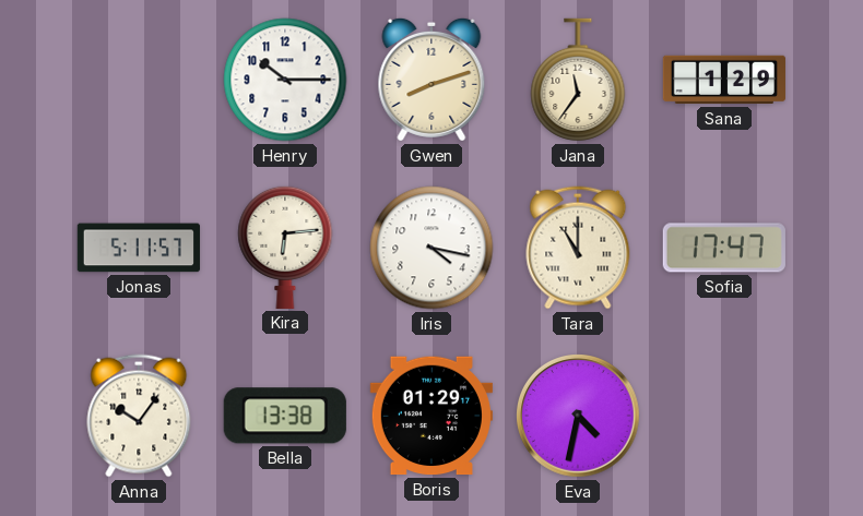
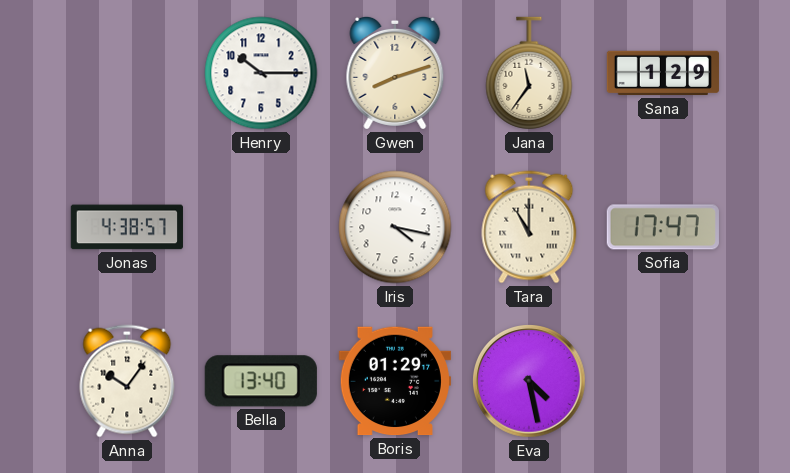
Jonas: 5:11 -> 4:38 (127, 227)
Kira: 6:14 -> none (285, 247)
Bella: 13:38 -> 13:40 (261, 381)
Eva: 4:32 -> 4:28 (529, 381)
